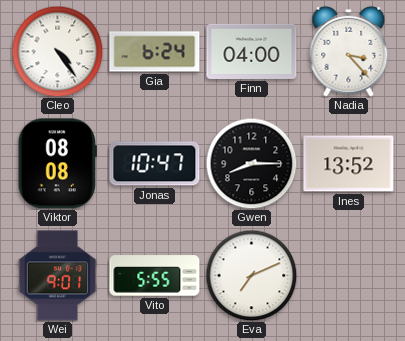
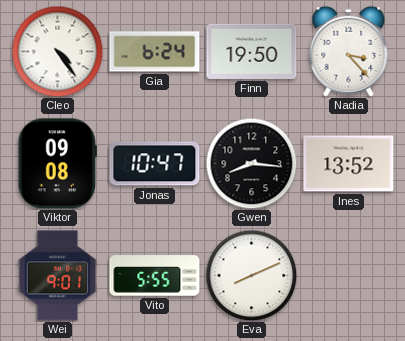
Finn: 04:00 -> 19:50 (252, 51)
Viktor: 08:08 -> 09:08 (57, 164)
Gwen: 8:15 -> 8:16 (251, 163)
Eva: 7:11 -> 8:11 (251, 275)
